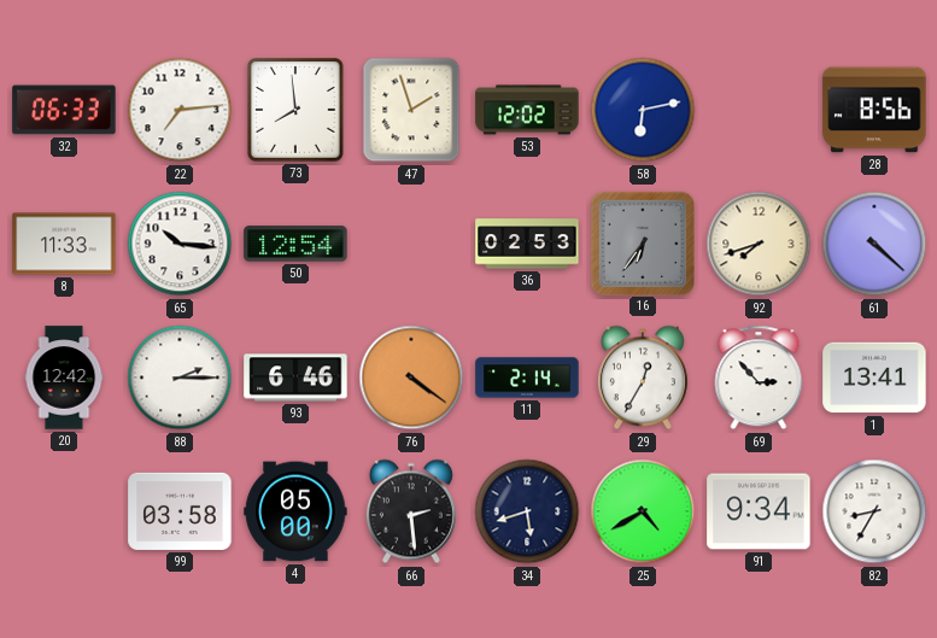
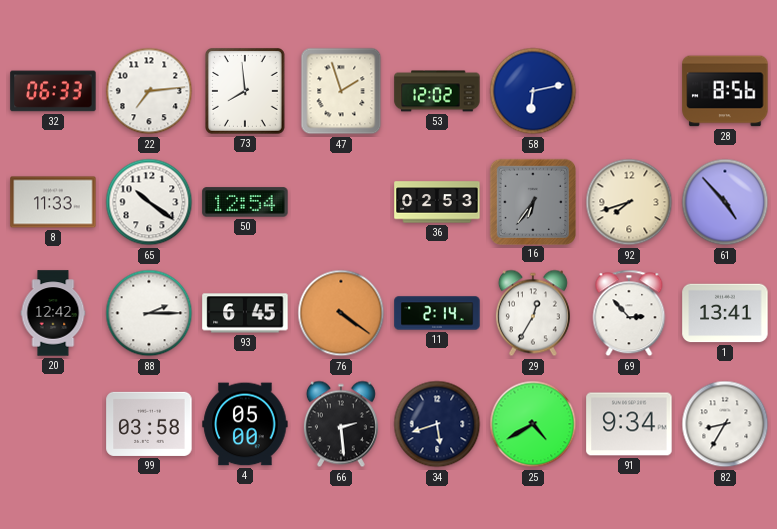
65: 10:16 -> 10:21 (149, 202)
61: 4:22 -> 4:53 (725, 202)
93: 6:46 -> 6:45 (245, 313)
